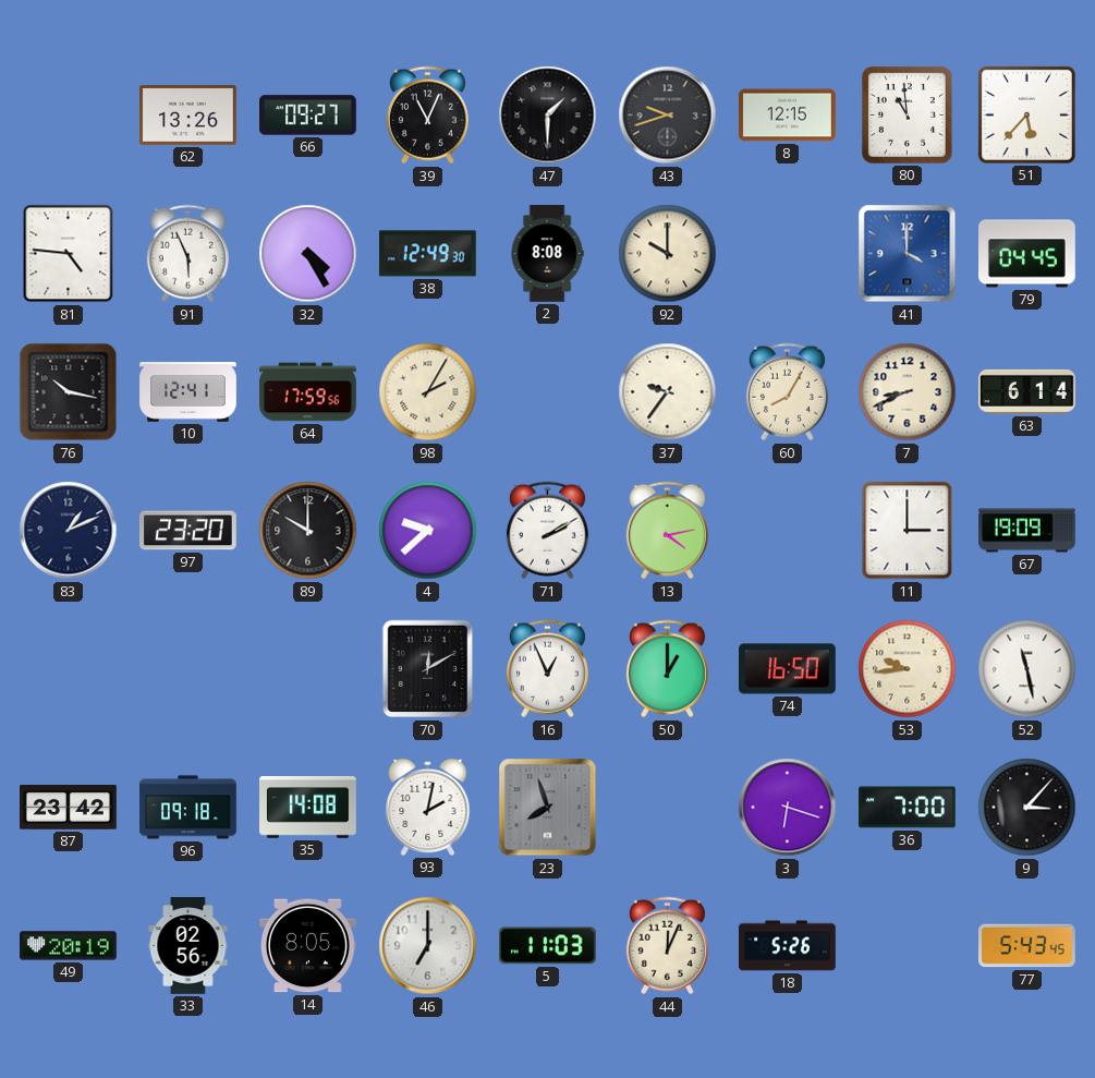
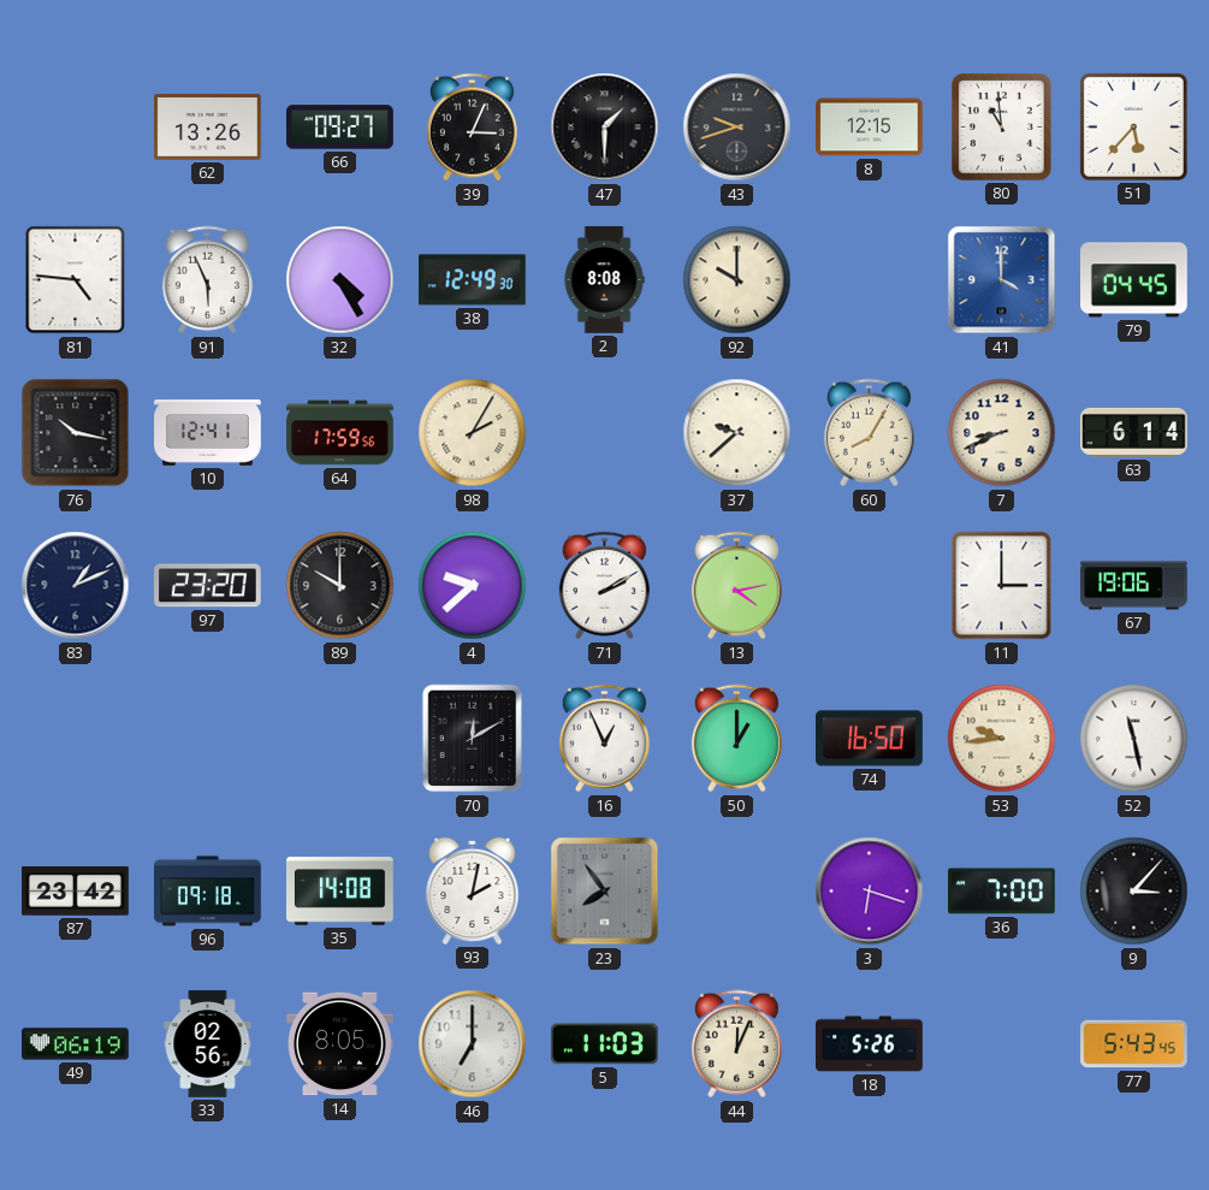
39: 11:04 -> 3:04 (472, 128)
37: 9:36 -> 9:38 (737, 433)
67: 19:09 -> 19:06 (1134, 586)
23: 7:57 -> 7:54 (605, 892)
49: 20:19 -> 06:19 (76, 1044)
